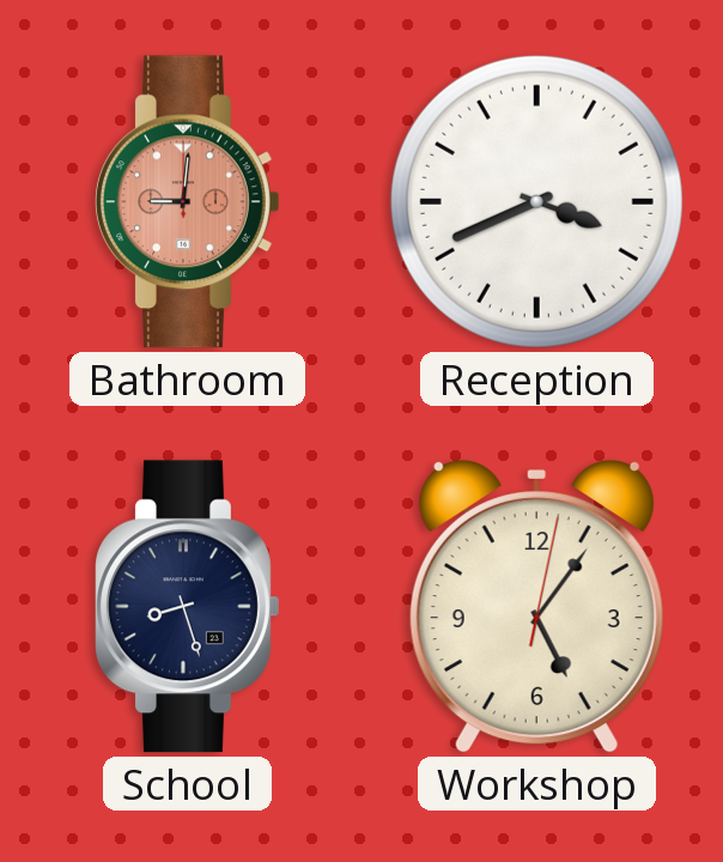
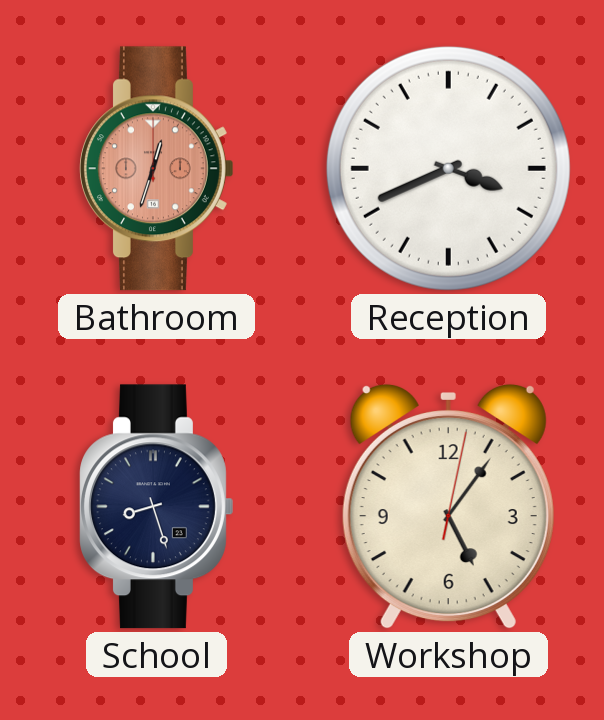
Bathroom: 9:01 -> 12:33 (157, 169)
